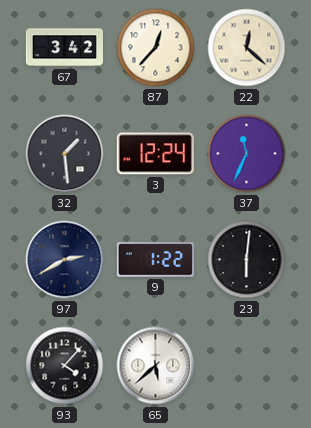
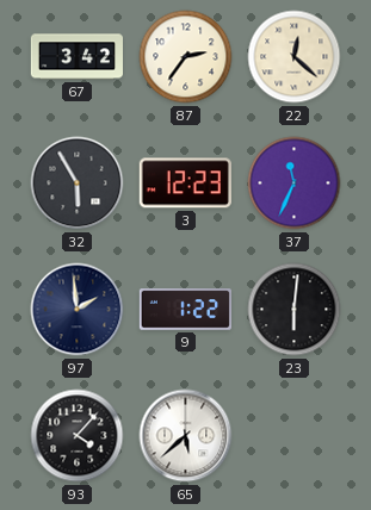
87: 12:37 -> 2:36 (186, 57)
32: 1:29 -> 5:55 (78, 184)
3: 12:24 -> 12:23 (185, 184)
97: 2:40 -> 1:59 (78, 310)
